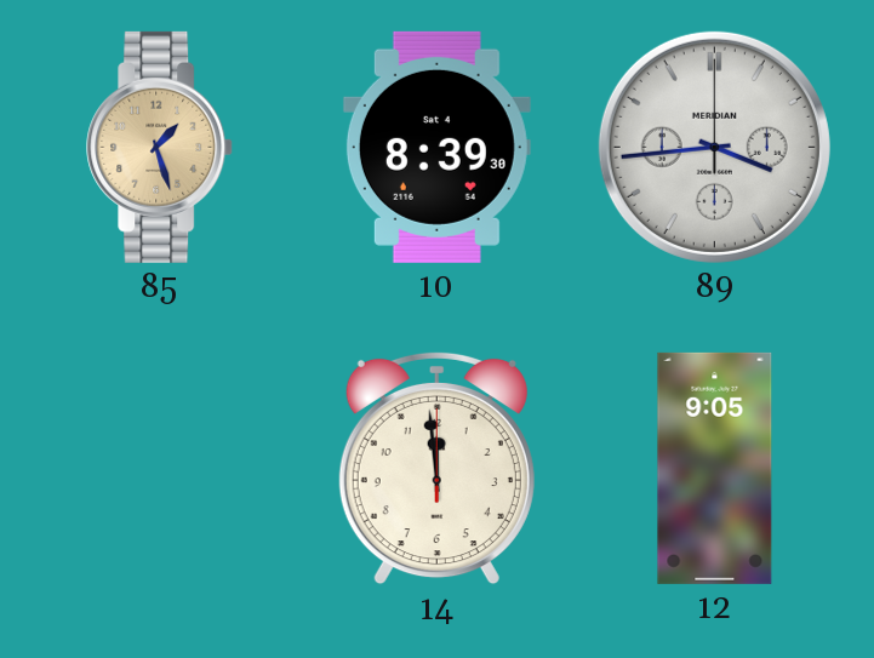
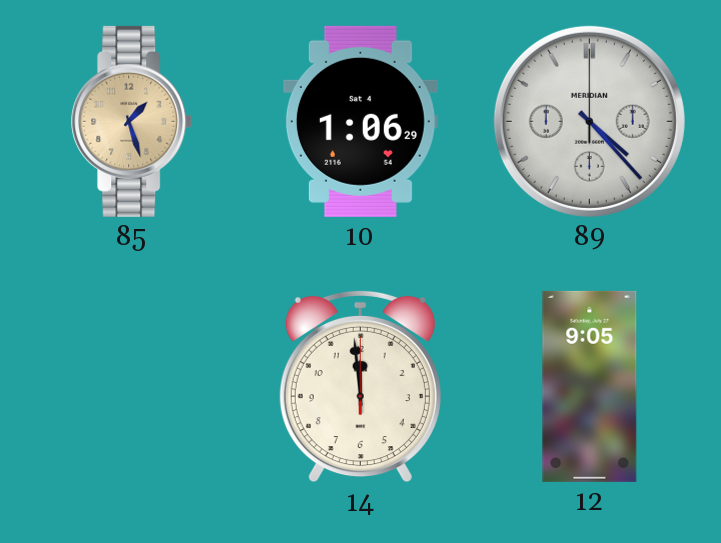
10: 8:39 -> 1:06 (360, 121)
89: 3:44 -> 4:23 (589, 121)
